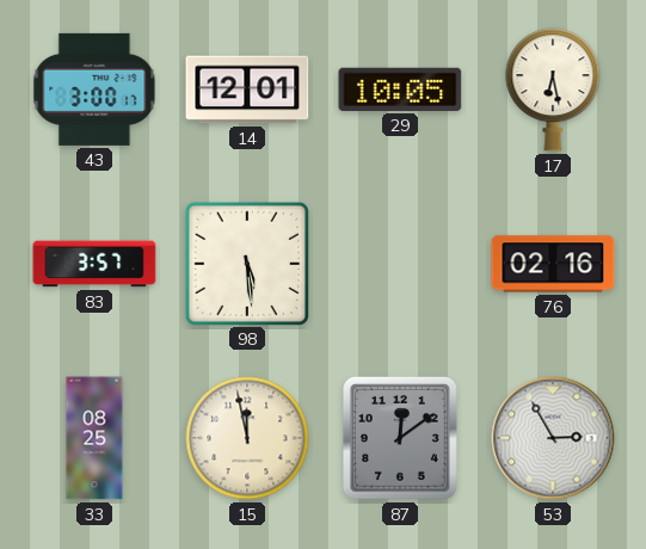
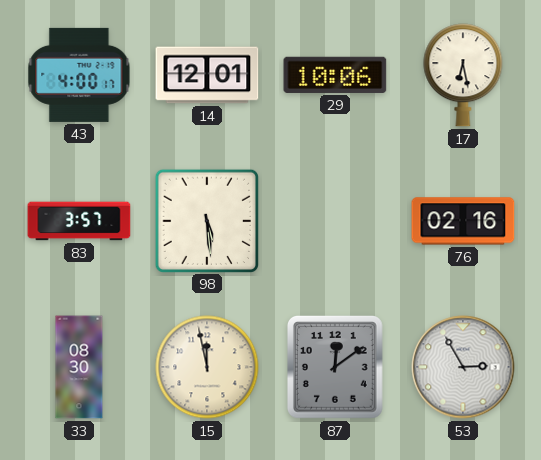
43: 3:00 -> 4:00 (79, 75)
29: 10:05 -> 10:06 (335, 75)
33: 08:25 -> 08:30 (79, 367)
